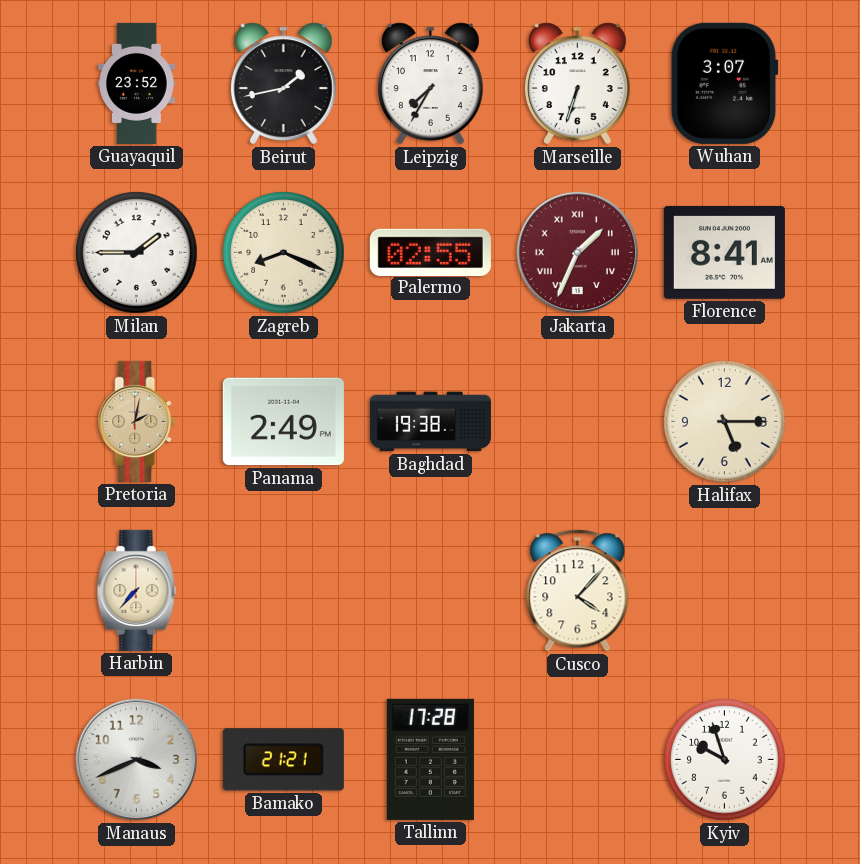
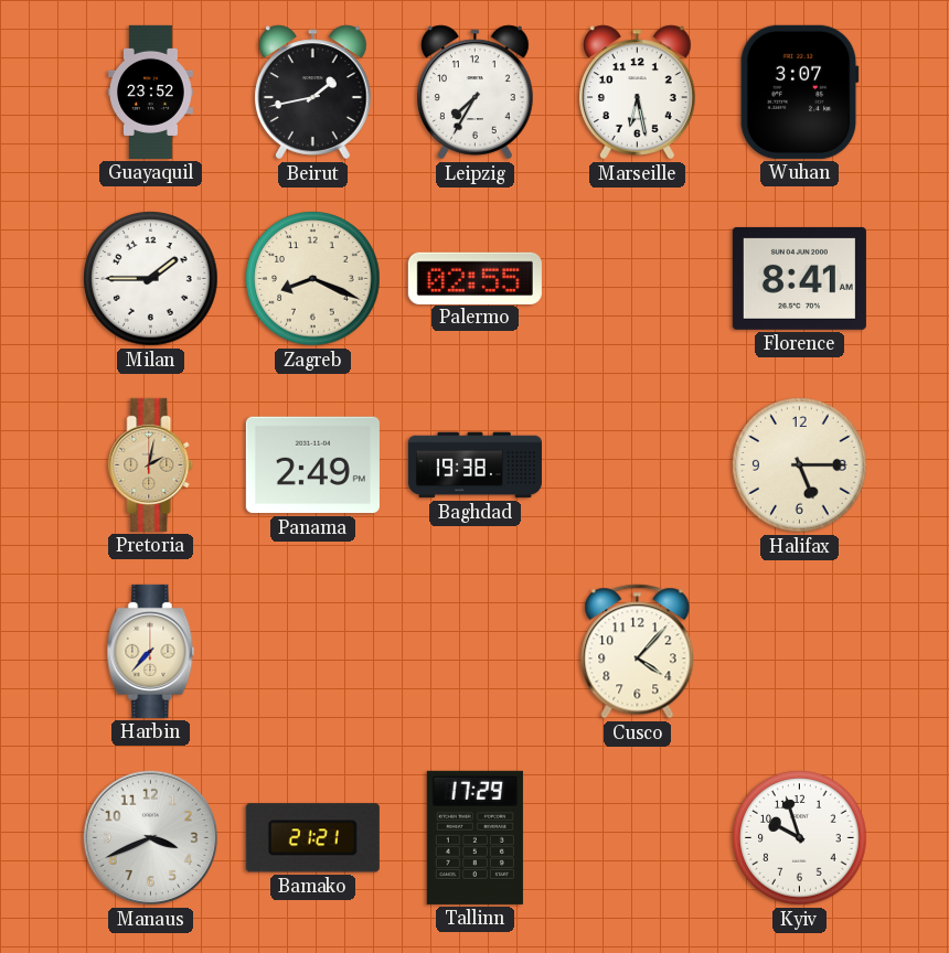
Marseille: 6:33 -> 6:28 (638, 93)
Jakarta: 1:34 -> none (578, 253)
Tallinn: 17:28 -> 17:29 (474, 837)
